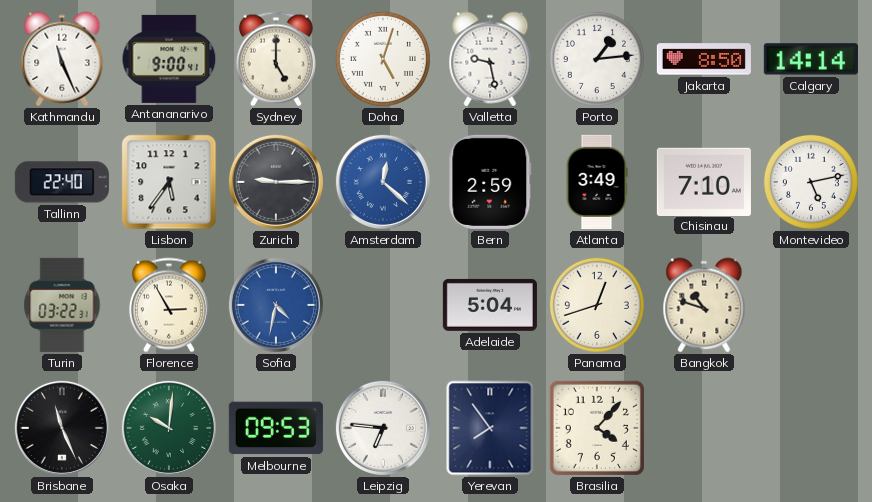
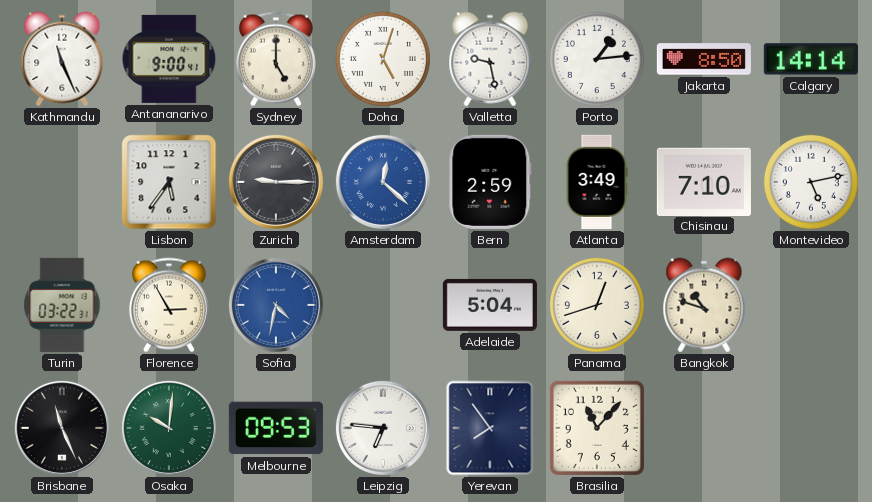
Tallinn: 22:40 -> none (62, 182)
Brasilia: 4:07 -> 11:07 (597, 428)
